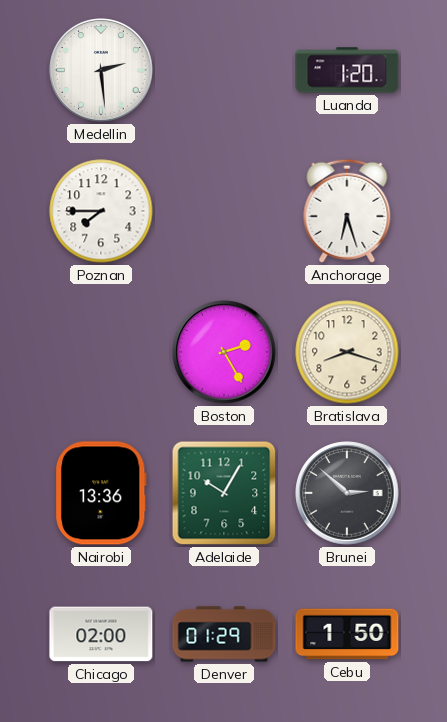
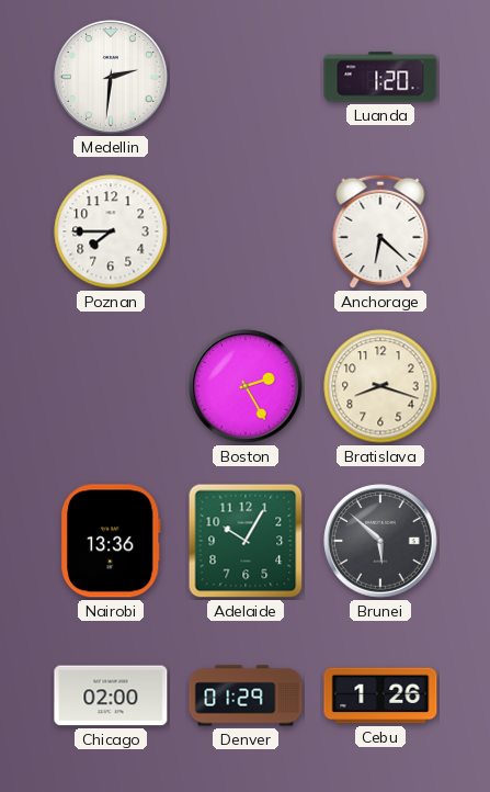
Medellin: 2:29 -> 2:31 (111, 77)
Anchorage: 6:27 -> 6:22 (380, 231)
Brunei: 2:52 -> 5:52 (380, 541)
Cebu: 1:50 -> 1:26 (380, 695)
